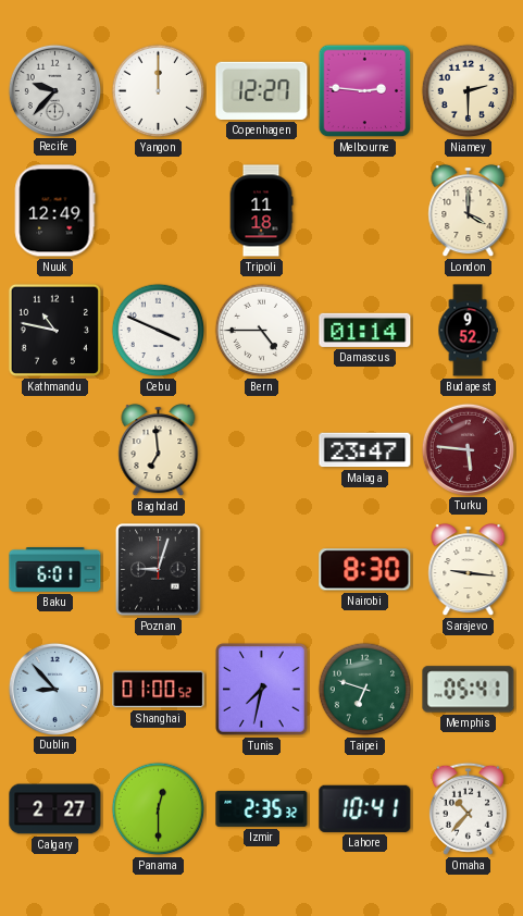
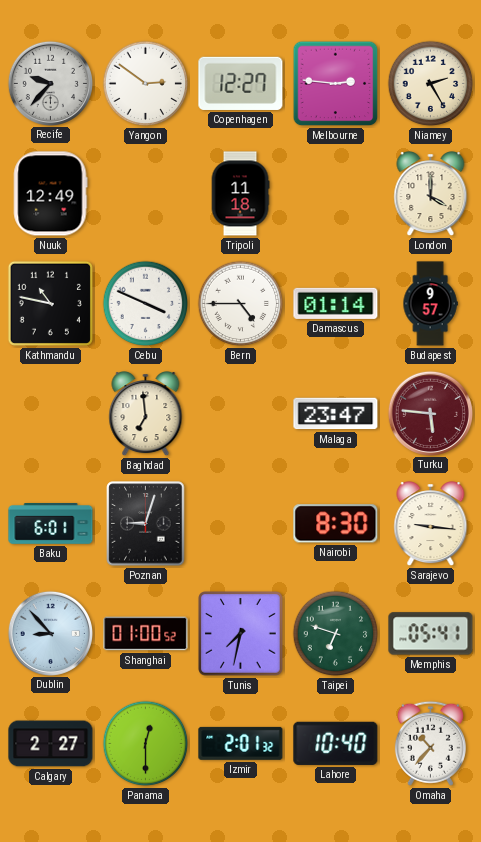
Yangon: 12:00 -> 2:51 (146, 84)
Niamey: 2:30 -> 2:25 (431, 84)
Budapest: 9:52 -> 9:57 (430, 304)
Izmir: 2:35 -> 2:01 (241, 743)
Lahore: 10:41 -> 10:40 (336, 743)
